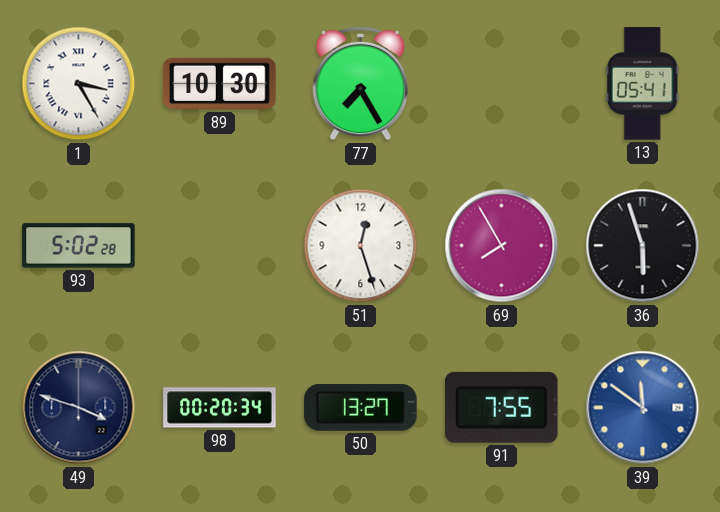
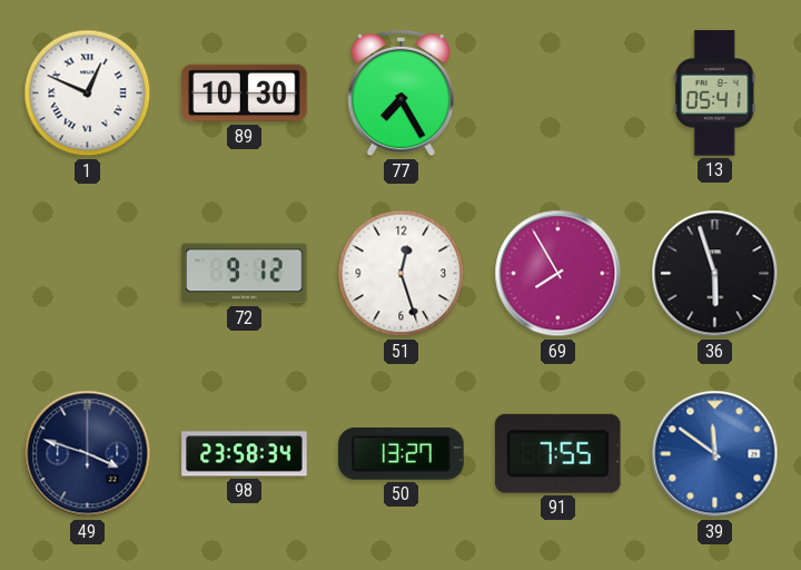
1: 3:25 -> 12:49 (88, 94)
93: 5:02 -> none (79, 246)
72: none -> 9:12 (245, 274)
98: 00:20 -> 23:58 (245, 454)
